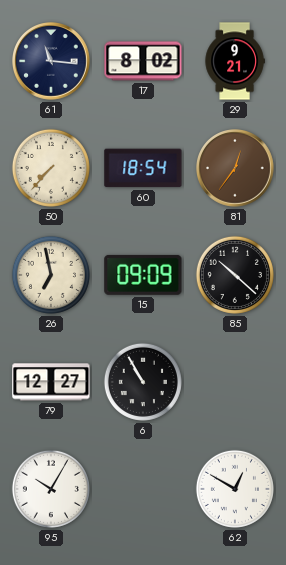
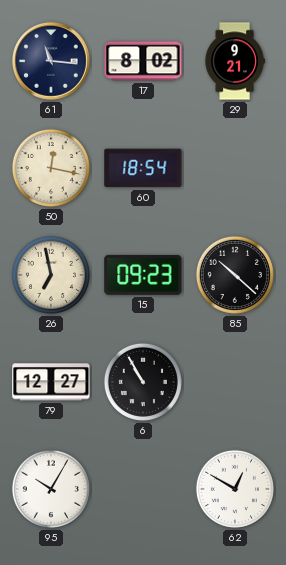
50: 7:37 -> 12:17 (51, 168)
81: 12:36 -> none (236, 169)
15: 09:09 -> 09:23 (143, 275)
